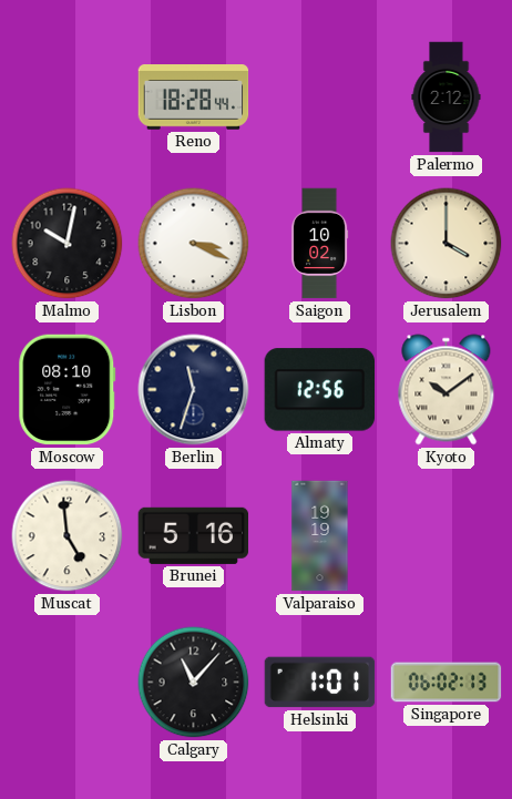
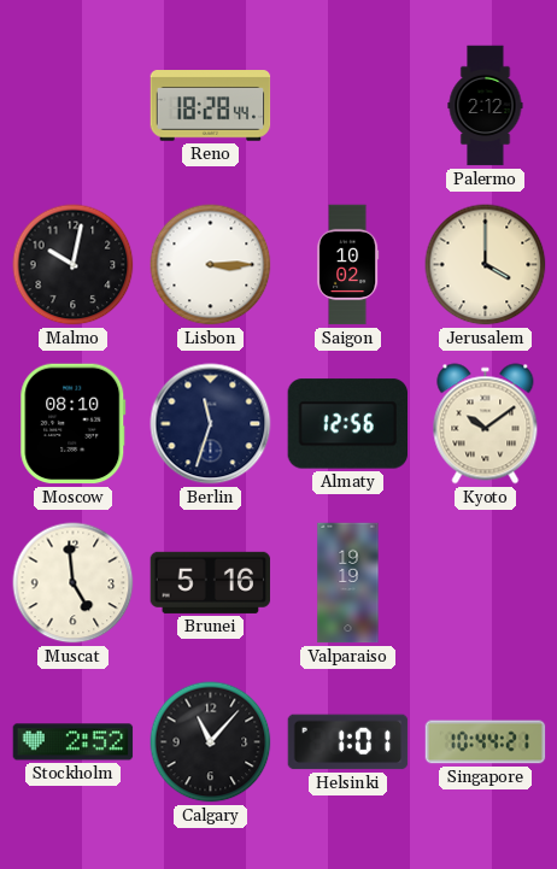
Lisbon: 3:19 -> 3:15 (211, 265)
Stockholm: none -> 2:52 (74, 742)
Singapore: 06:02 -> 10:44 (486, 742)
